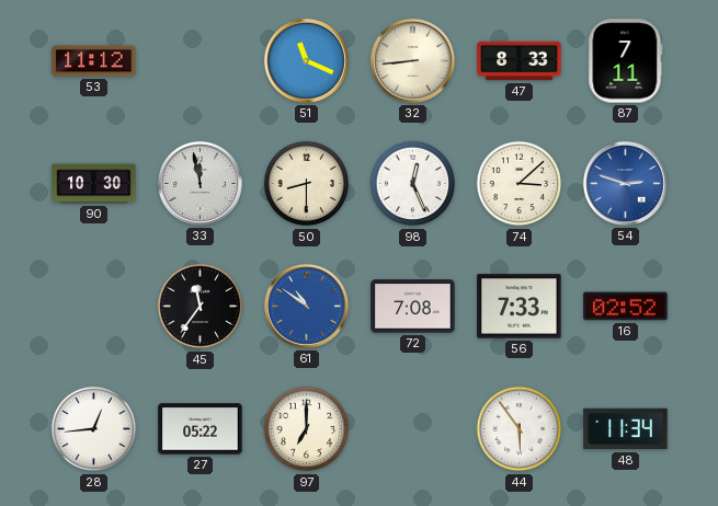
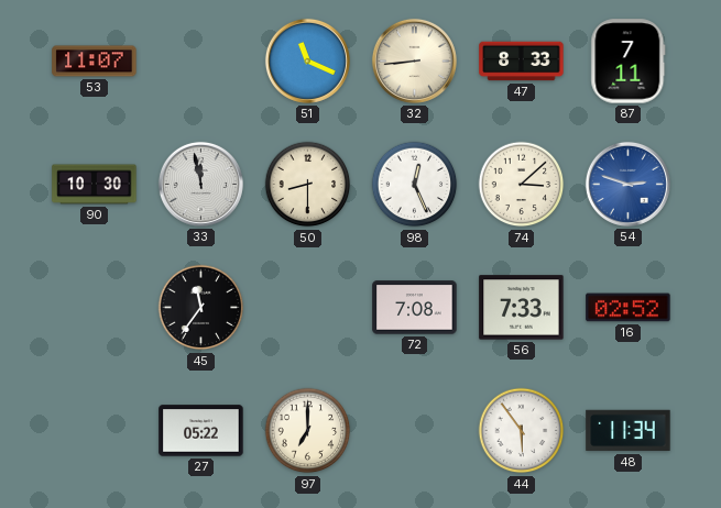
53: 11:12 -> 11:07 (95, 62)
61: 10:51 -> none (306, 306)
28: 12:44 -> none (94, 429)
